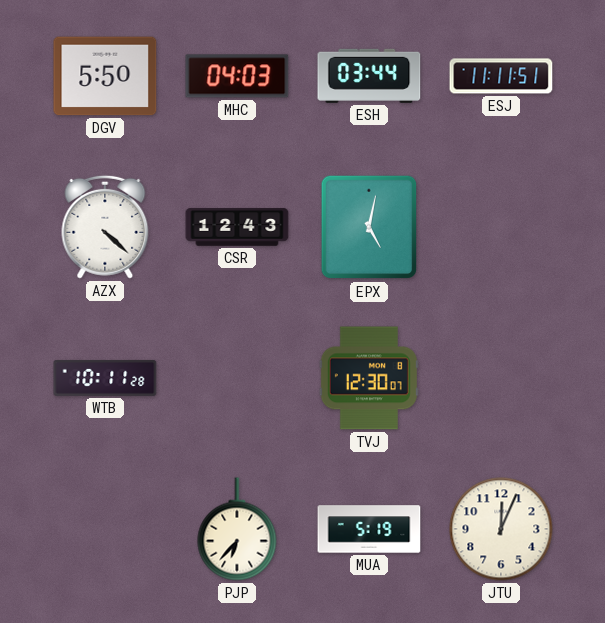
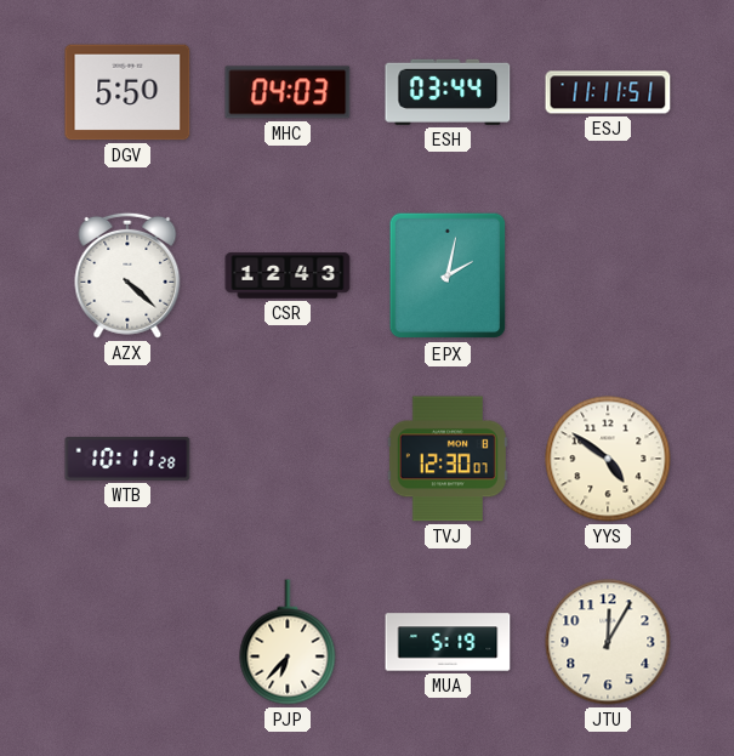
EPX: 5:02 -> 2:02 (448, 275)
YYS: none -> 4:51 (608, 459)
JTU: 12:04 -> 12:05 (608, 642)
